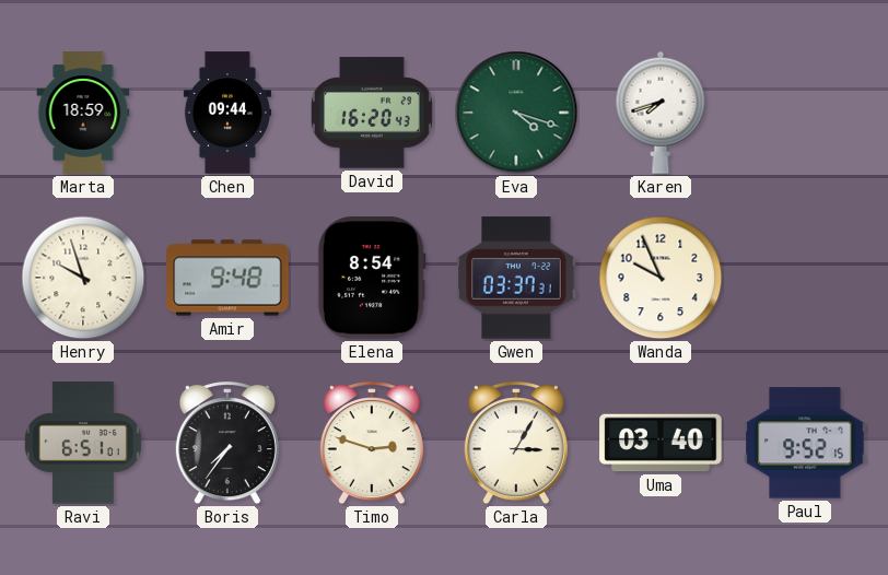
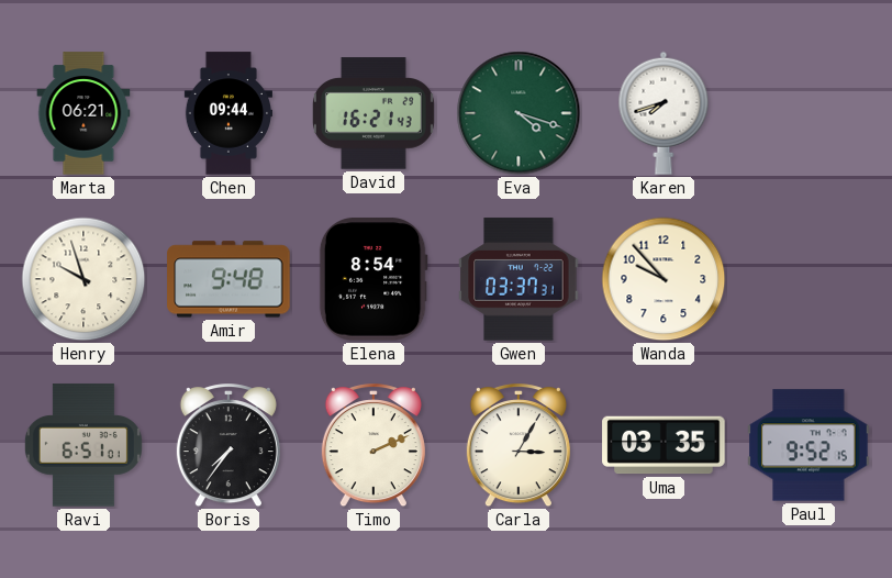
Marta: 18:59 -> 06:21 (83, 113)
David: 16:20 -> 16:21 (373, 113)
Wanda: 9:56 -> 9:53 (664, 279)
Timo: 2:48 -> 2:11 (373, 446)
Uma: 03:40 -> 03:35 (664, 445)
